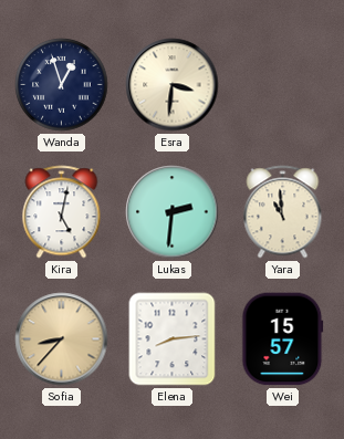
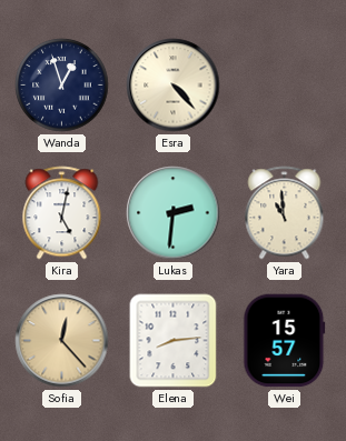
Esra: 3:31 -> 4:23 (174, 86)
Sofia: 8:37 -> 12:23 (62, 341)
